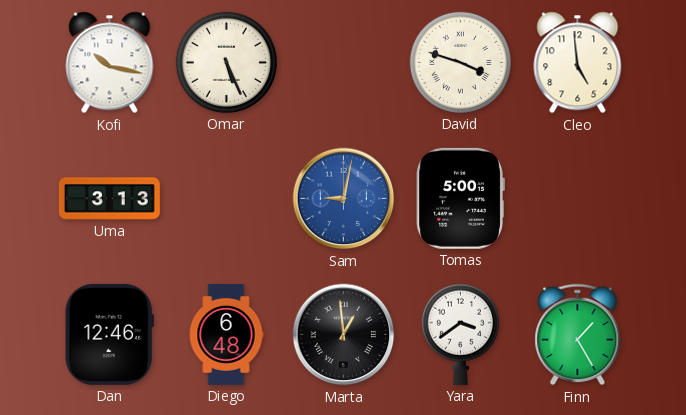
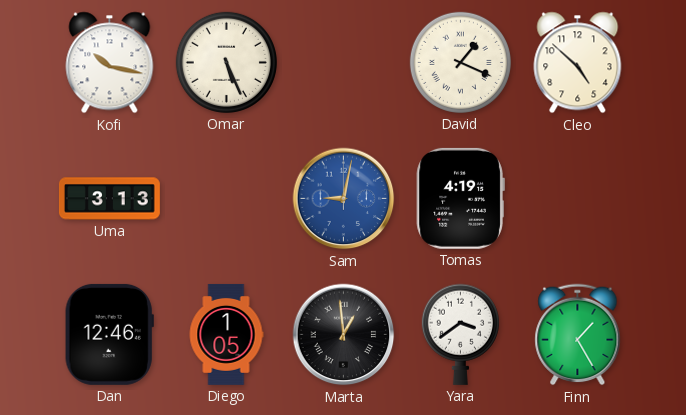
David: 3:48 -> 1:19 (460, 62)
Cleo: 4:59 -> 4:52 (578, 63)
Tomas: 5:00 -> 4:19 (460, 198)
Diego: 6:48 -> 1:05 (226, 334)
